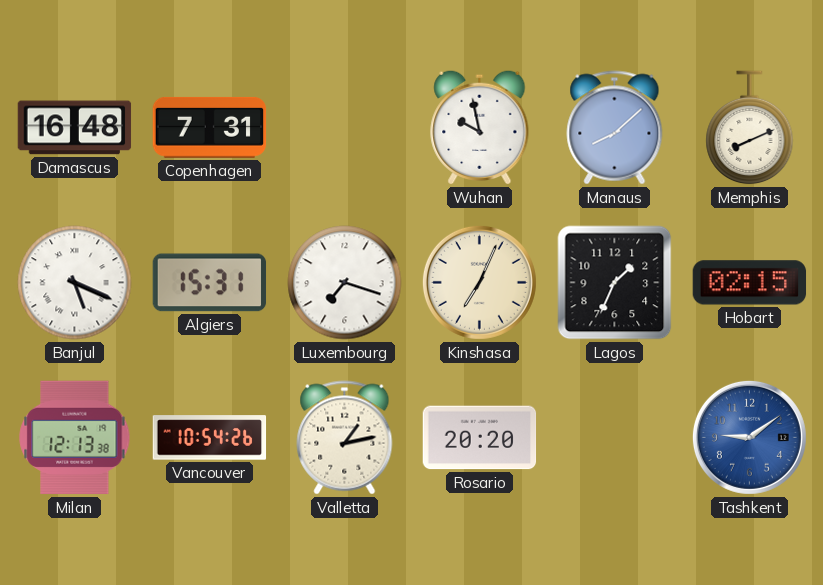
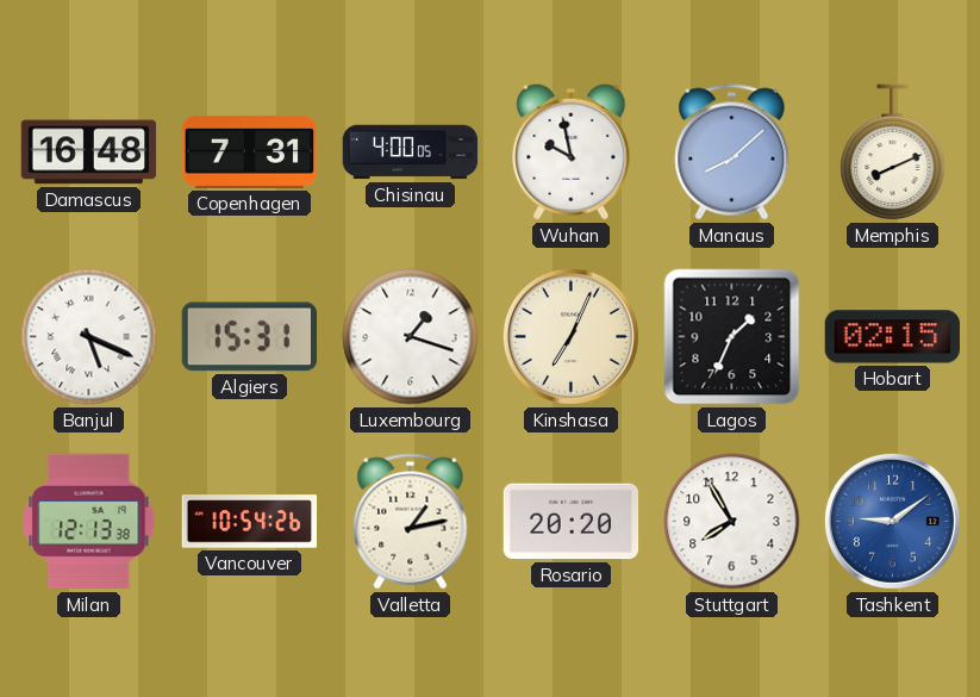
Chisinau: none -> 4:00 (411, 153)
Luxembourg: 7:18 -> 1:18 (411, 337)
Stuttgart: none -> 7:55 (732, 522)
